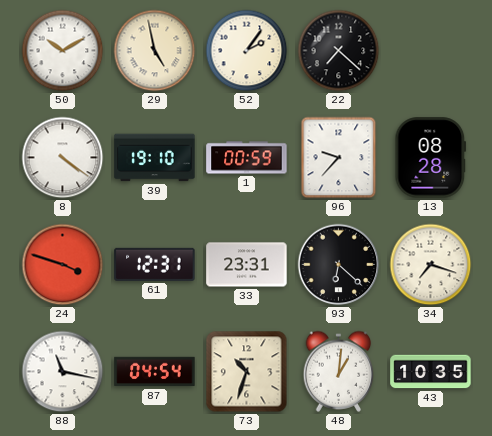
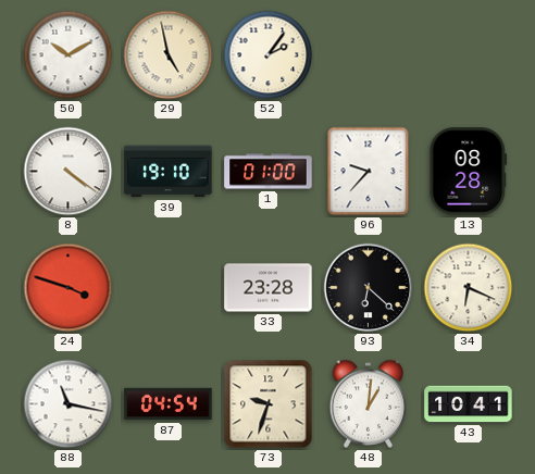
22: 7:22 -> none (339, 51)
1: 00:59 -> 01:00 (269, 172)
61: 12:31 -> none (155, 264)
33: 23:31 -> 23:28 (269, 288)
34: 7:18 -> 6:19 (469, 288)
73: 10:33 -> 9:33 (269, 404)
43: 10:35 -> 10:41 (469, 404)
